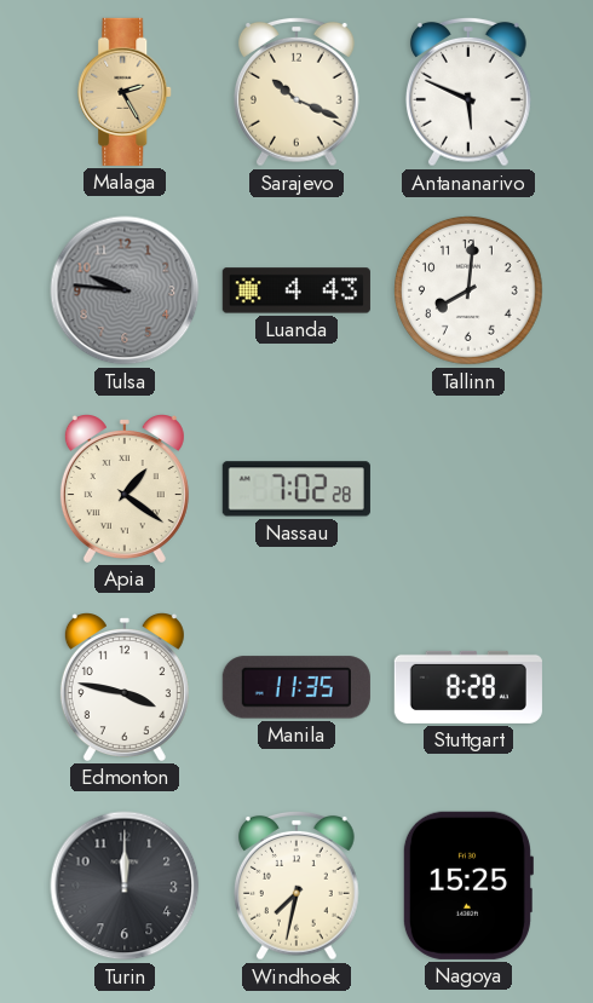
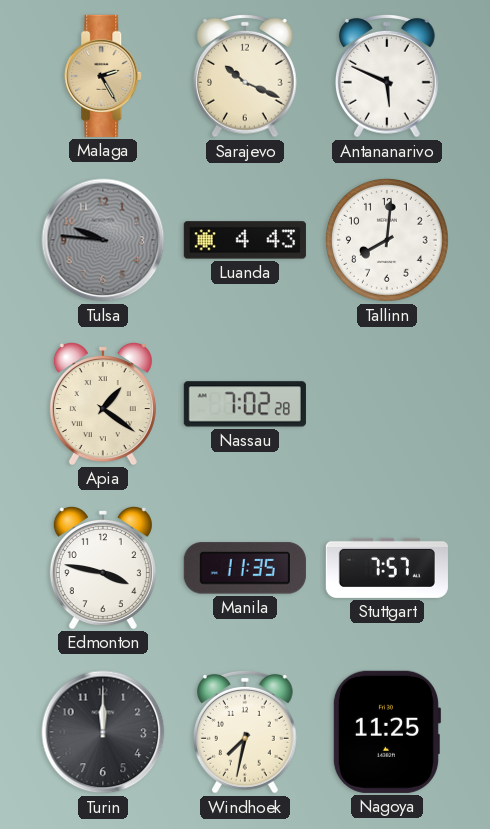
Stuttgart: 8:28 -> 7:57 (387, 568)
Nagoya: 15:25 -> 11:25 (386, 732)
